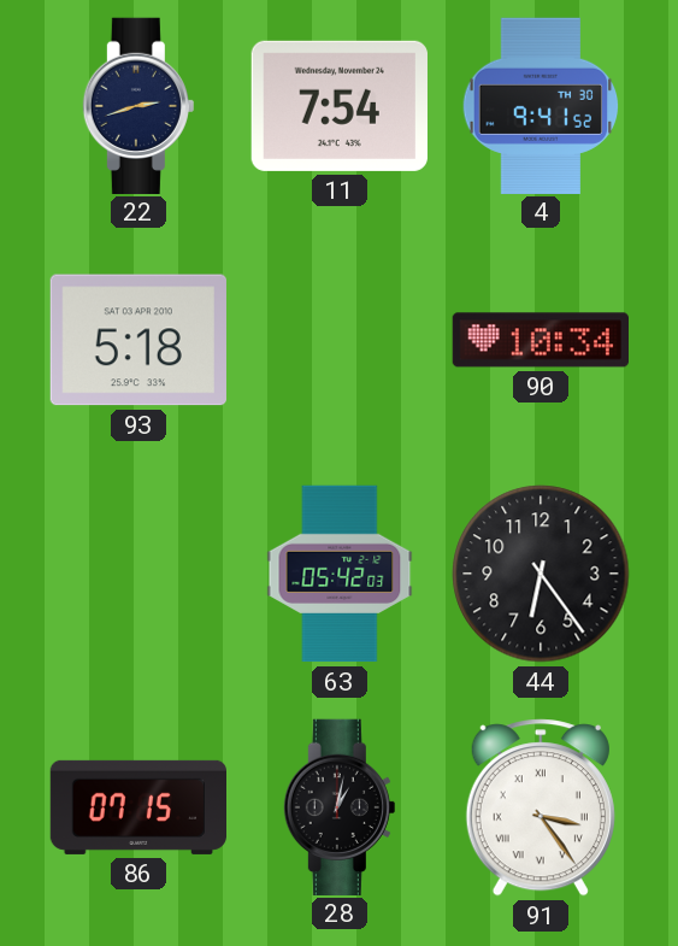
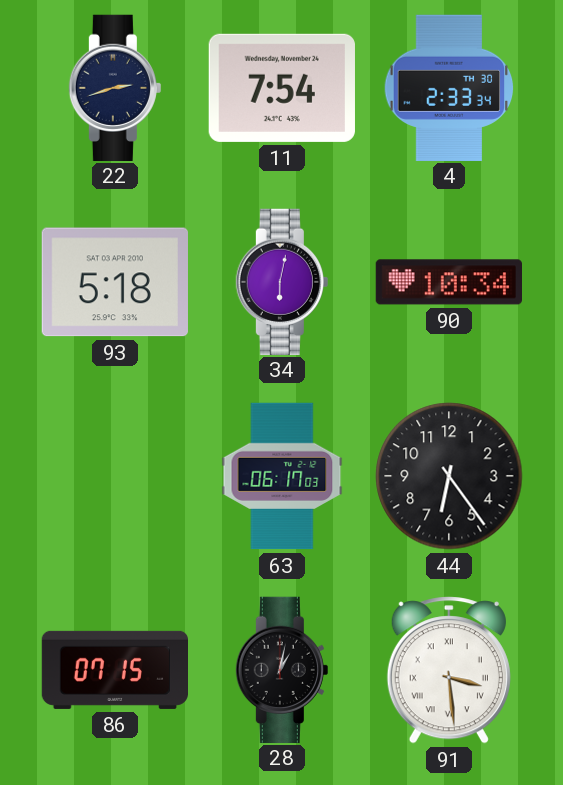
4: 9:41 -> 2:33 (449, 87)
34: none -> 6:02 (282, 281)
63: 05:42 -> 06:17 (282, 476)
91: 3:24 -> 3:29 (449, 670)
